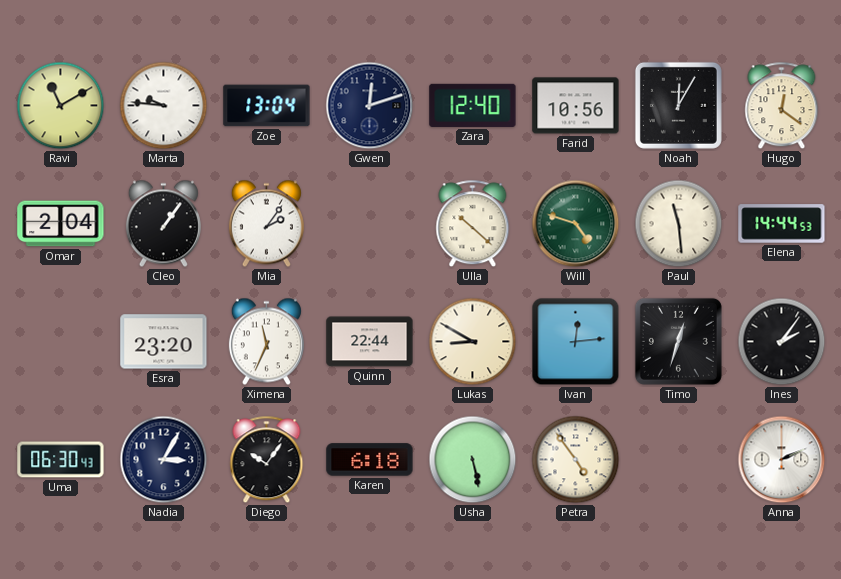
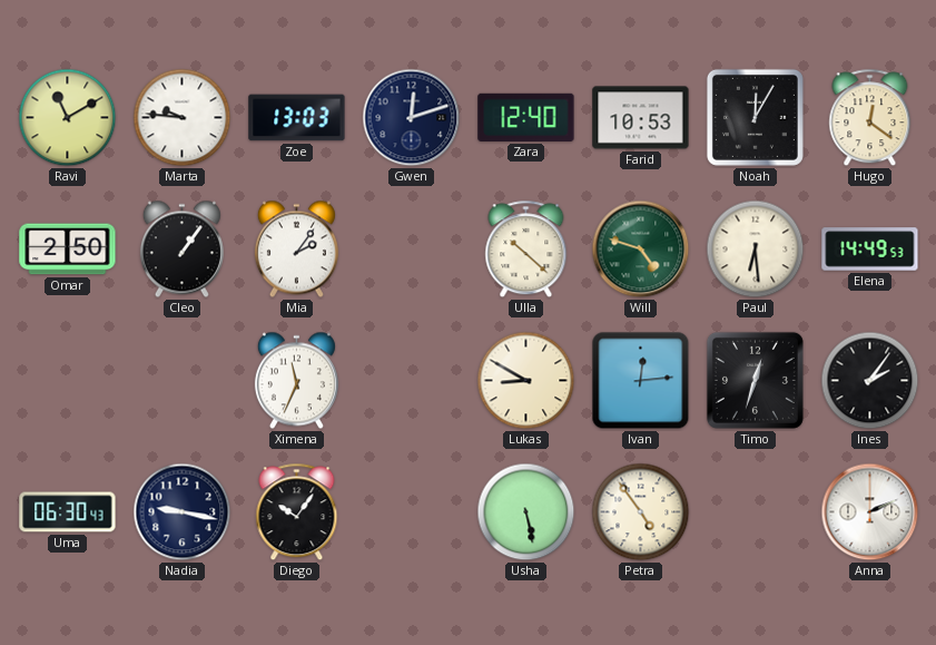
Zoe: 13:04 -> 13:03 (297, 118)
Farid: 10:56 -> 10:53 (641, 118)
Omar: 2:04 -> 2:50 (68, 250)
Paul: 11:29 -> 6:29 (756, 250)
Elena: 14:44 -> 14:49 (870, 250)
Esra: 23:20 -> none (164, 342)
Quinn: 22:44 -> none (370, 342)
Nadia: 3:05 -> 9:17 (183, 512)
Karen: 6:18 -> none (370, 460)
